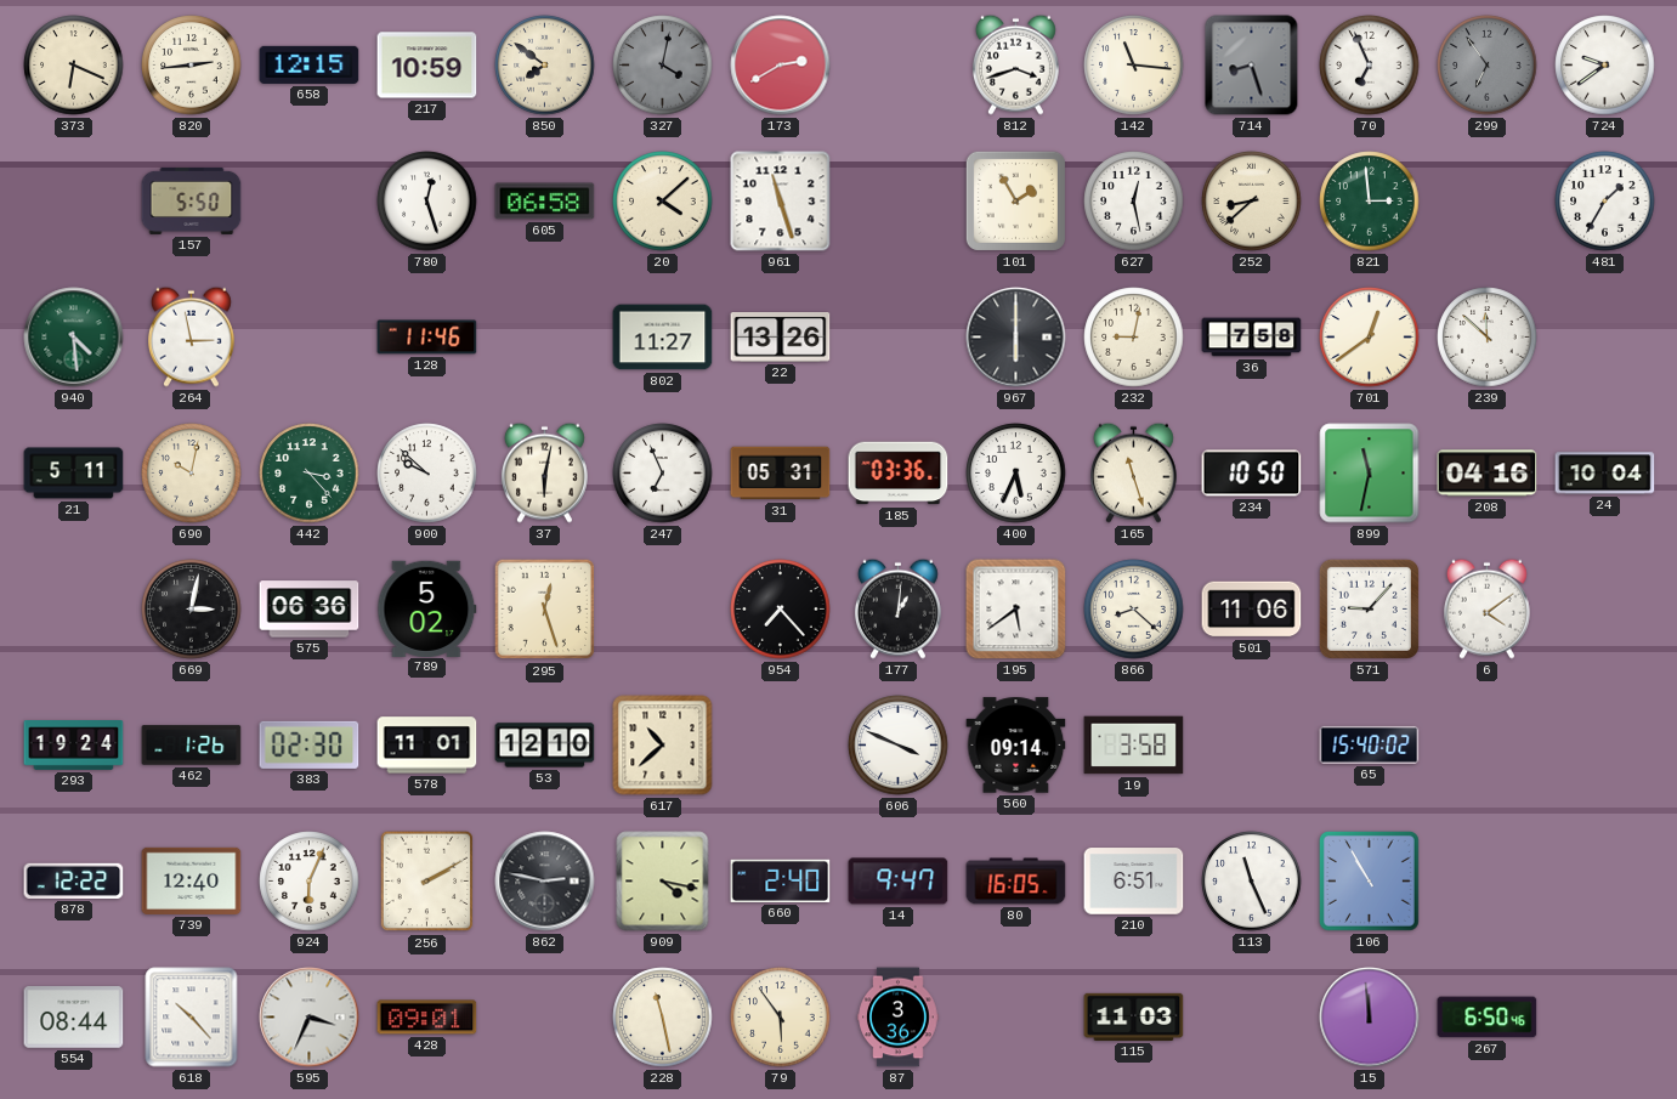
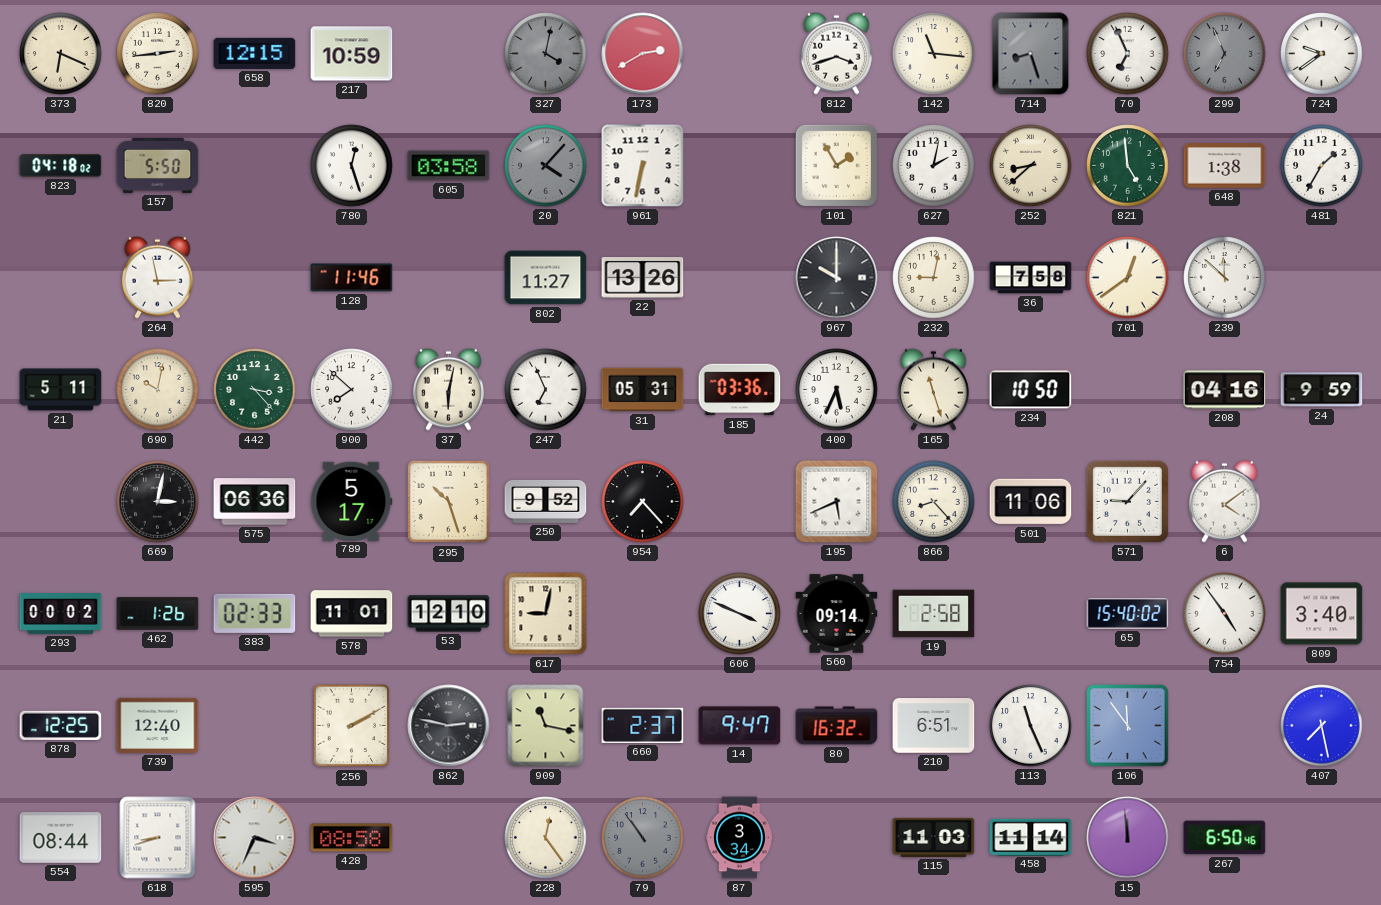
850: 7:51 -> none (545, 66)
299: 6:54 -> 6:56 (1225, 54)
823: none -> 04:18 (61, 166)
605: 06:58 -> 03:58 (449, 166)
20: 4:08 -> 4:07 (546, 166)
20 dial: cream -> grey (546, 166)
961: 11:27 -> 6:32 (643, 166)
627: 12:28 -> 2:02 (934, 166)
821: 2:59 -> 4:59 (1128, 166)
648: none -> 1:38 (1225, 166)
940: 4:29 -> none (74, 338)
967: 6:00 -> 10:00 (837, 278)
900: 9:52 -> 7:52 (352, 390)
899: 11:32 -> none (1370, 474)
24: 10:04 -> 9:59 (1322, 390)
789: 5:02 -> 5:17 (352, 501)
295: 12:27 -> 10:27 (449, 502)
250: none -> 9:52 (546, 501)
177: 1:01 -> none (897, 608)
195: 5:39 -> 5:41 (837, 502)
866: 8:22 -> 8:23 (934, 502)
293: 19:24 -> 00:02 (61, 614)
383: 02:30 -> 02:33 (255, 613)
617: 10:38 -> 9:02 (546, 614)
19: 3:58 -> 2:58 (934, 614)
754: none -> 4:54 (1225, 614)
809: none -> 3:40 (1322, 614)
878: 12:22 -> 12:25 (61, 725)
924: 6:04 -> none (310, 882)
909: 4:17 -> 11:17 (546, 726)
660: 2:40 -> 2:37 (643, 725)
80: 16:05 -> 16:32 (837, 726)
106: 10:55 -> 11:54 (1127, 725)
407: none -> 7:28 (1322, 726)
618: 10:23 -> 8:42 (158, 838)
428: 09:01 -> 08:58 (352, 838)
228: 11:28 -> 12:24 (546, 838)
79: 5:54 -> 10:54 (643, 838)
79 dial: cream -> grey (643, 838)
87: 3:36 -> 3:34 (740, 838)
458: none -> 11:14 (1031, 837)
